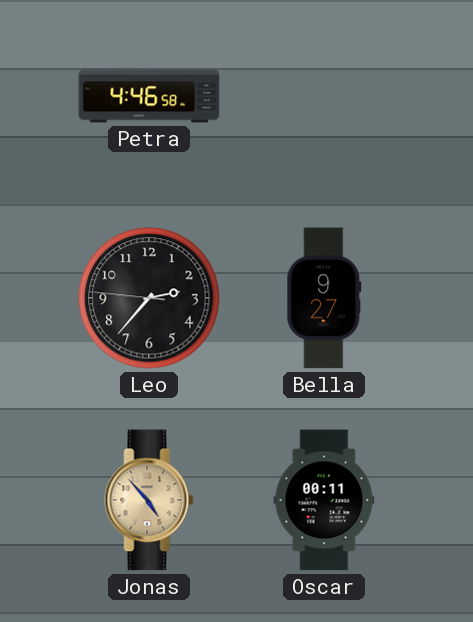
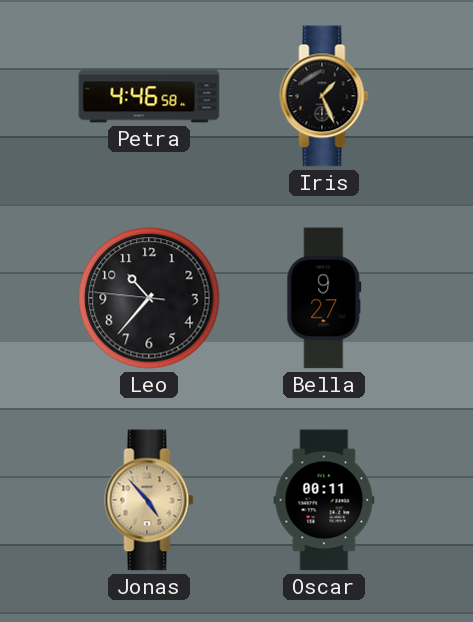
Iris: none -> 1:26 (324, 96)
Leo: 2:36 -> 10:36 (149, 298)
